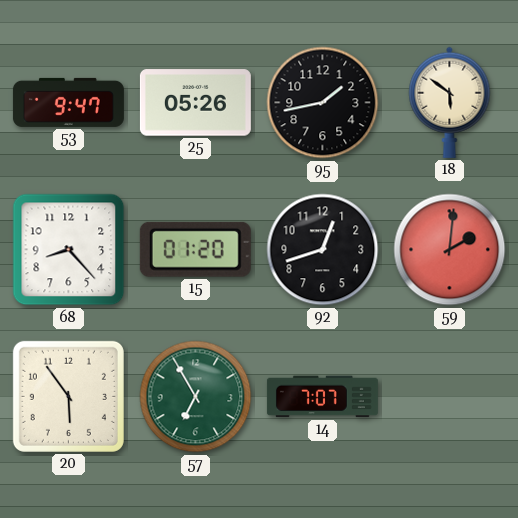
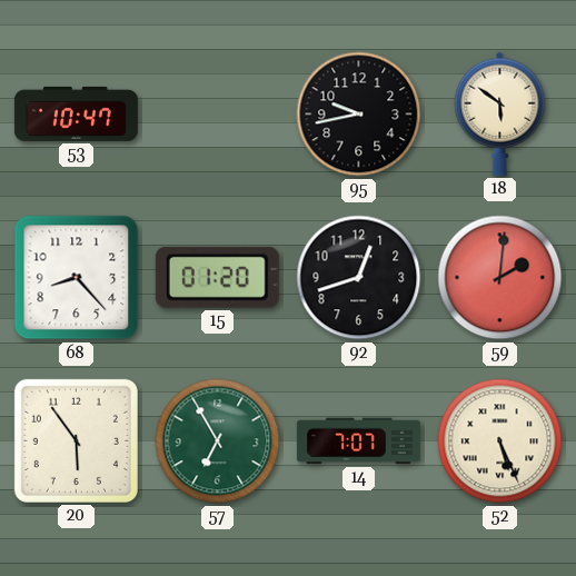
53: 9:47 -> 10:47 (76, 113)
25: 05:26 -> none (195, 103)
95: 1:43 -> 9:43 (359, 115)
52: none -> 5:26 (500, 441)
